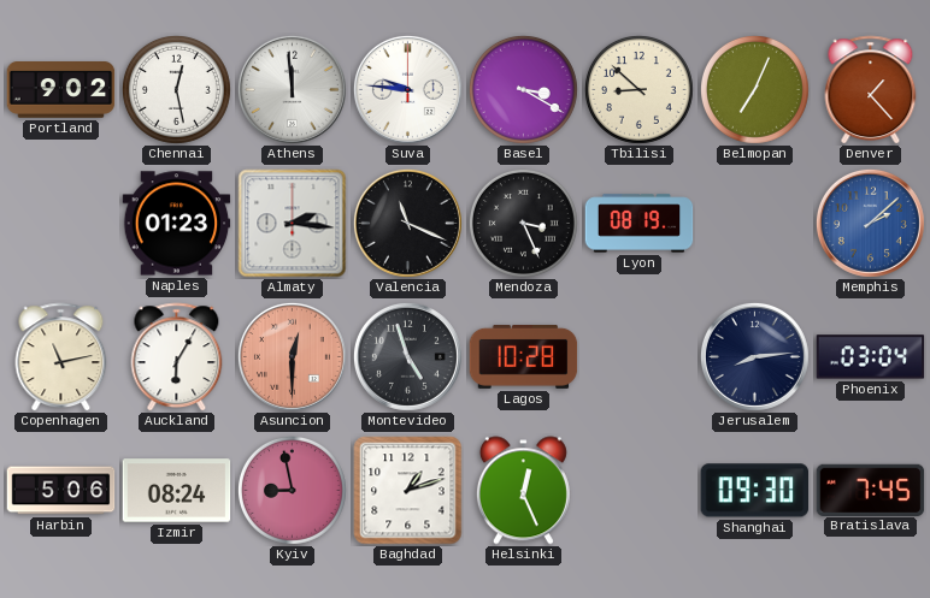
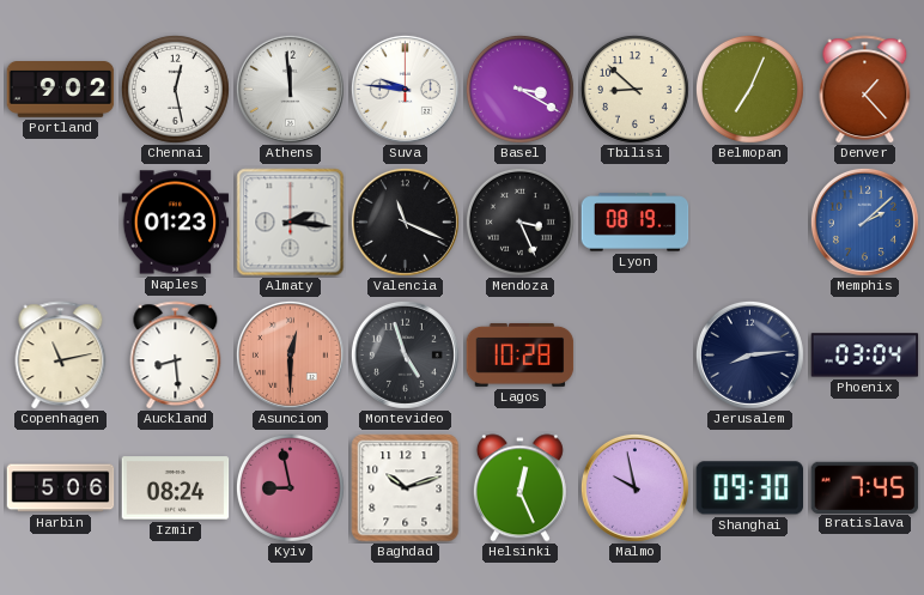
Auckland: 6:05 -> 8:29 (176, 356)
Baghdad: 1:12 -> 10:12 (406, 488)
Malmo: none -> 9:58 (634, 487)
